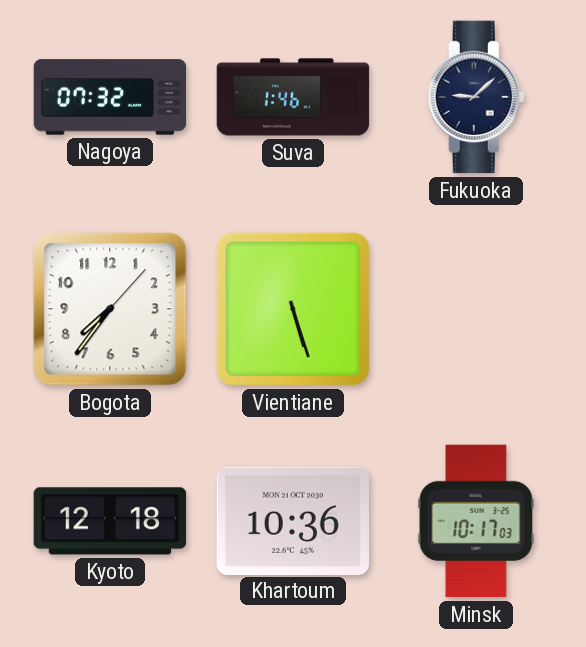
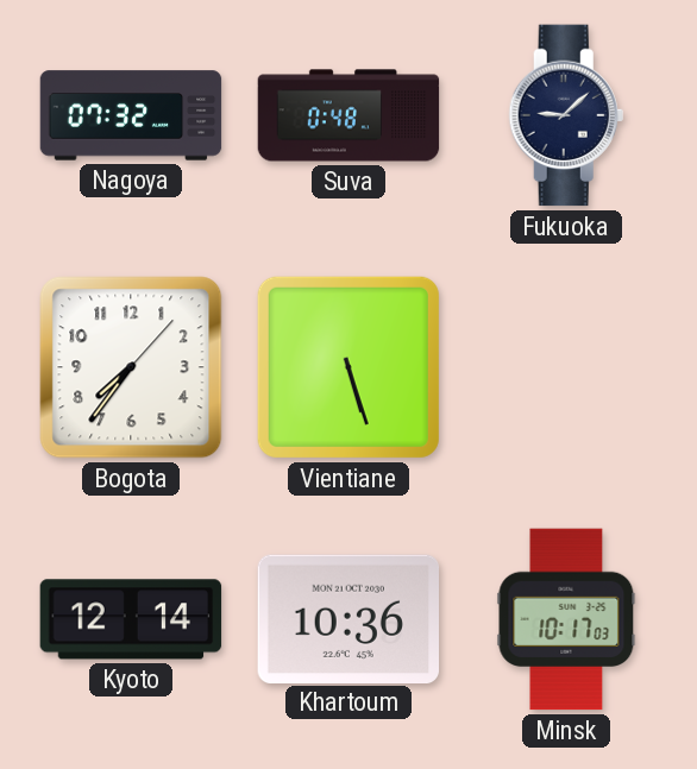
Suva: 1:46 -> 0:48 (348, 115)
Kyoto: 12:18 -> 12:14 (131, 619)
